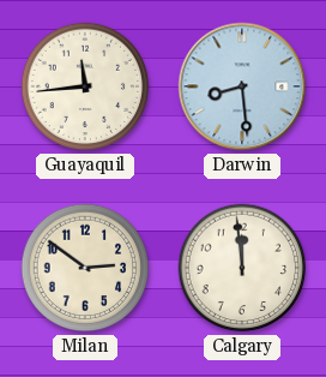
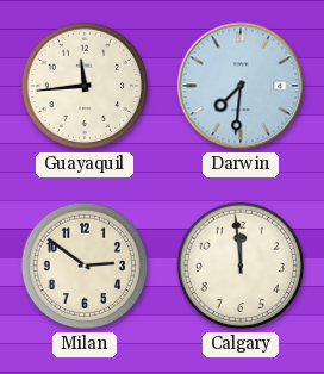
Darwin: 8:29 -> 7:31 (241, 86)
